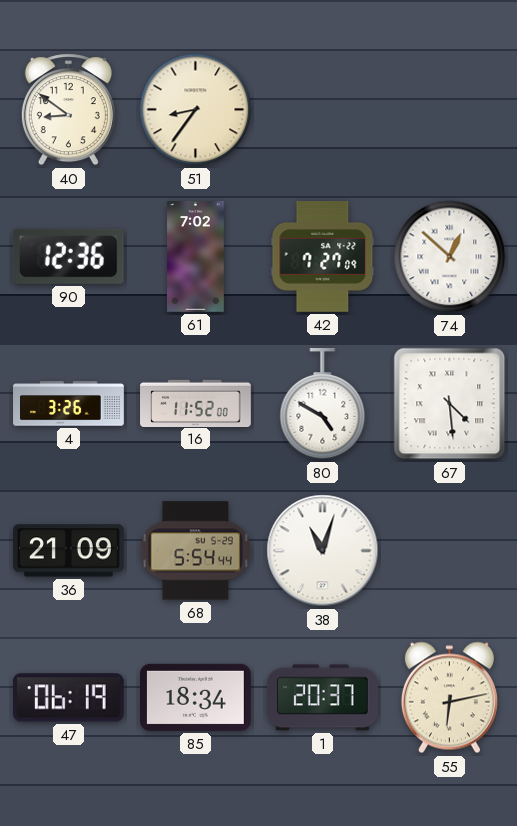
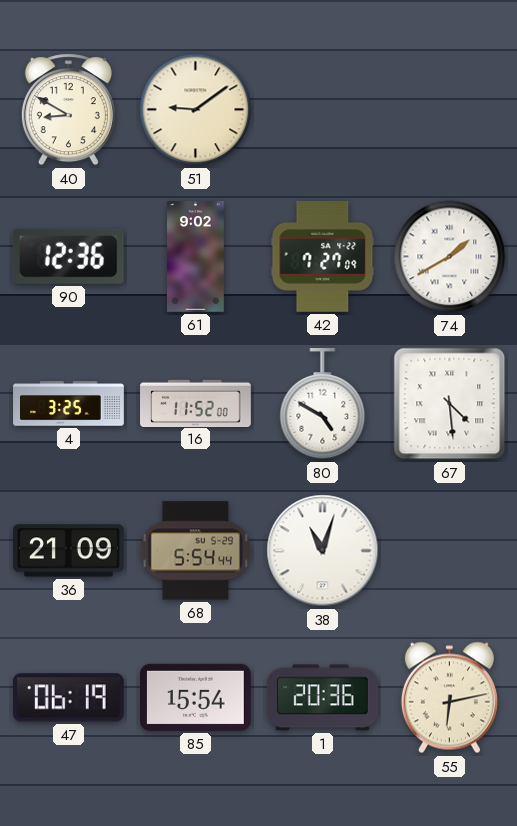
40: 8:51 -> 8:50 (68, 110)
51: 8:36 -> 9:09 (196, 110)
61: 7:02 -> 9:02 (196, 257)
74: 12:52 -> 1:40 (450, 257)
4: 3:26 -> 3:25 (69, 404)
85: 18:34 -> 15:54 (196, 697)
1: 20:37 -> 20:36 (322, 698)
